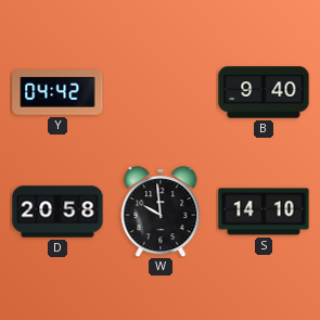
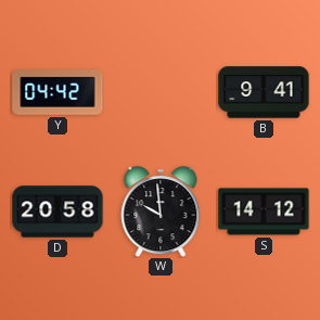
B: 9:40 -> 9:41 (264, 92)
S: 14:10 -> 14:12 (264, 212)
